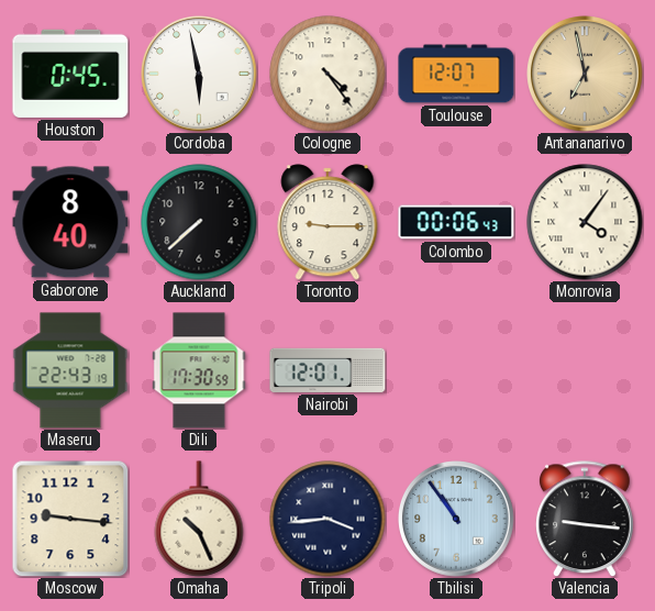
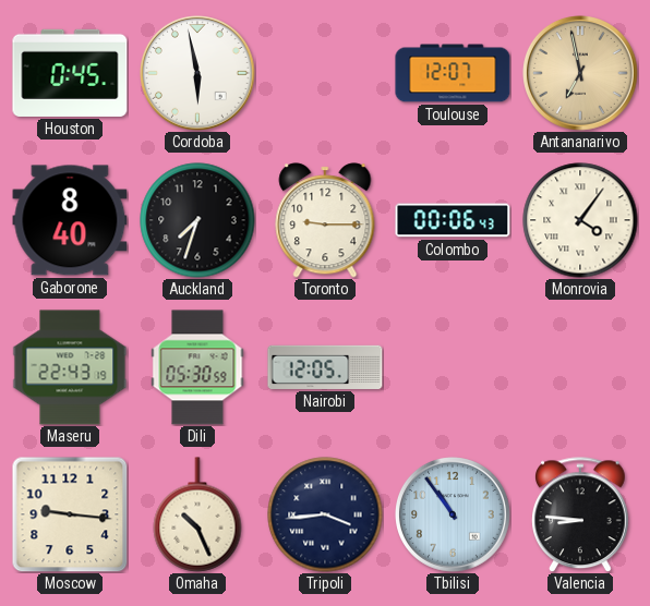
Cologne: 4:24 -> none (327, 74)
Auckland: 7:38 -> 7:33 (197, 220)
Dili: 17:30 -> 05:30 (197, 367)
Nairobi: 12:01 -> 12:05 (325, 367)
Valencia: 9:16 -> 8:46 (581, 514)
